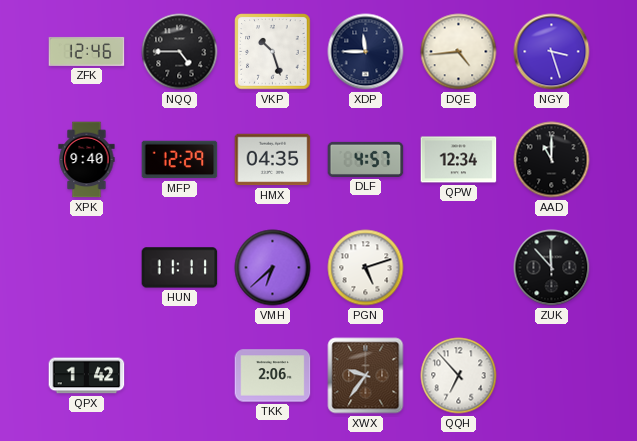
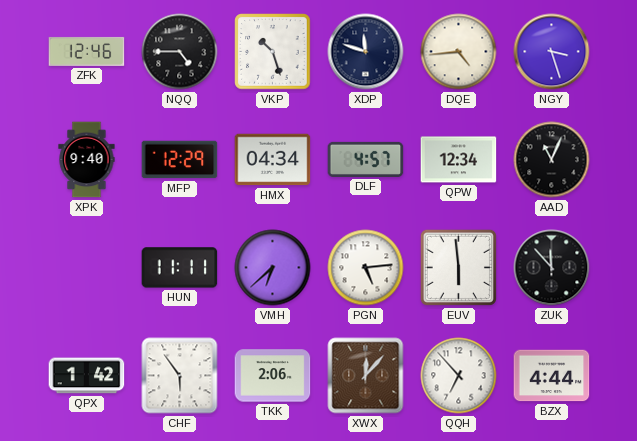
XDP: 11:45 -> 11:48 (366, 52)
HMX: 04:35 -> 04:34 (273, 160)
AAD: 11:00 -> 11:04 (552, 160)
PGN: 5:12 -> 5:14 (366, 268)
EUV: none -> 5:59 (458, 267)
CHF: none -> 5:54 (180, 376)
XWX: 9:36 -> 12:07 (366, 376)
BZX: none -> 4:44 (552, 376)
